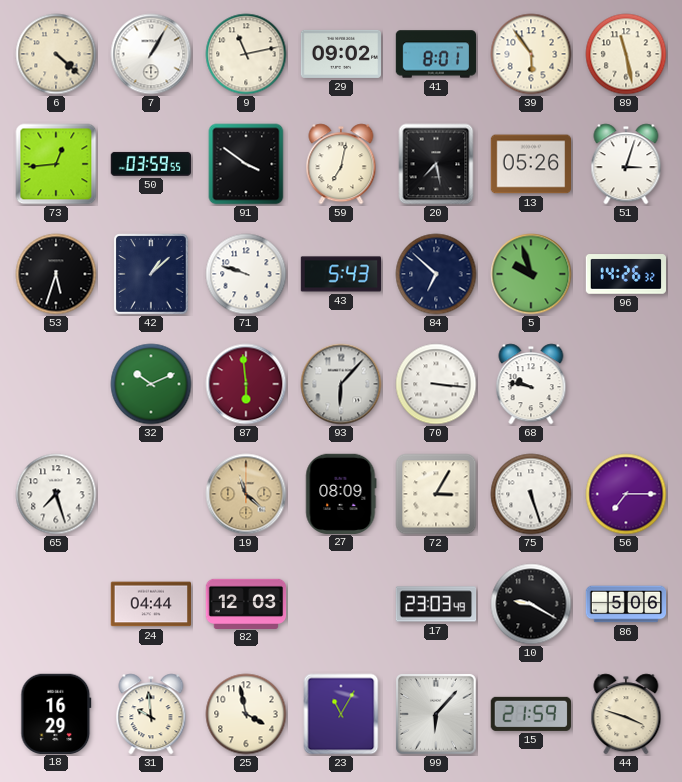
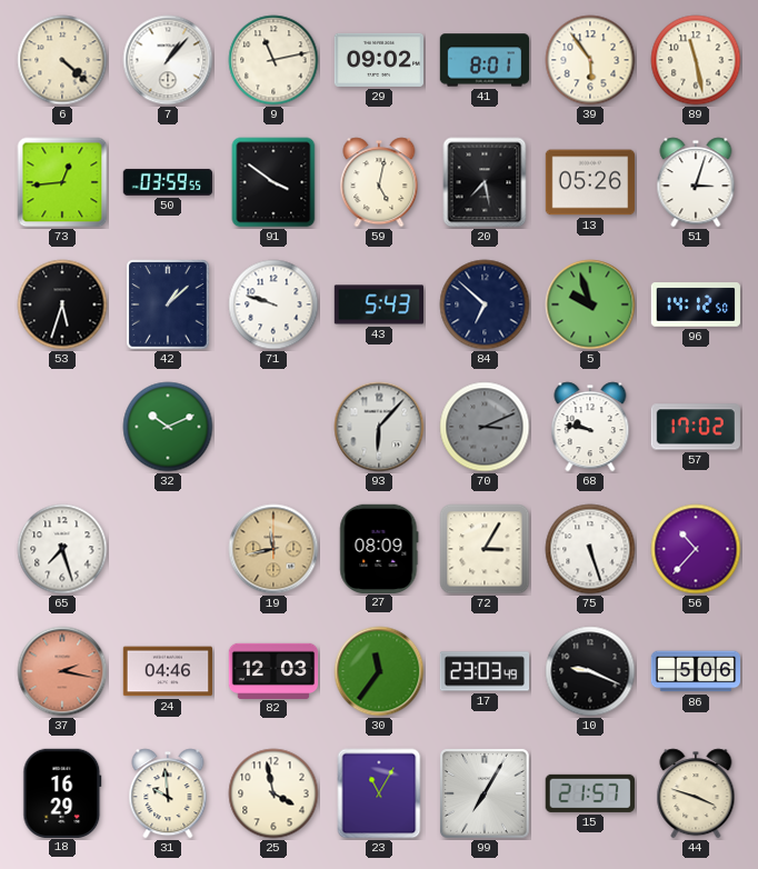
7: 1:05 -> 1:07 (168, 60)
59: 7:02 -> 5:02 (379, 182)
96: 14:26 -> 14:12 (696, 304)
87: 5:59 -> none (246, 384)
70: 3:16 -> 3:11 (485, 427)
70 dial: white -> grey (485, 427)
57: none -> 17:02 (696, 427)
19: 11:22 -> 11:43 (273, 549)
56: 7:15 -> 10:37 (696, 549)
37: none -> 2:17 (62, 671)
24: 04:44 -> 04:46 (168, 671)
30: none -> 11:36 (379, 671)
10: 9:20 -> 9:19 (590, 671)
99: 6:07 -> 7:05 (485, 793)
15: 21:59 -> 21:57 (590, 793)
